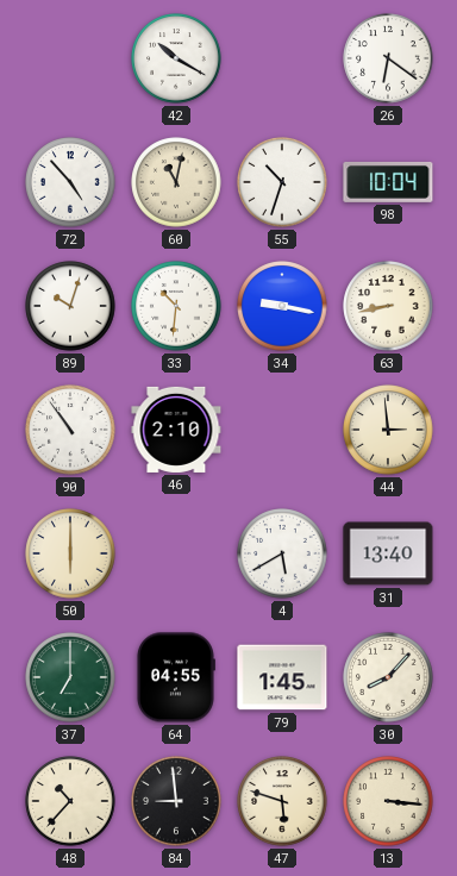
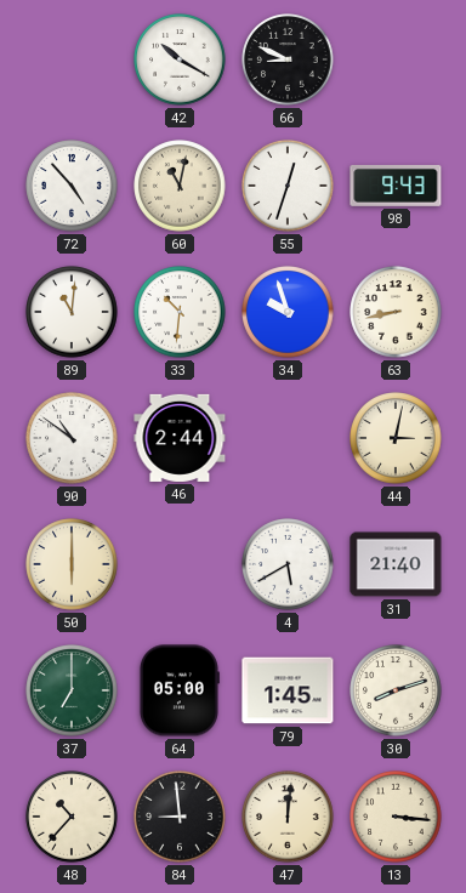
66: none -> 8:49 (288, 59)
26: 6:21 -> none (388, 58)
55: 10:33 -> 12:33 (288, 186)
98: 10:04 -> 9:43 (396, 186)
89: 10:03 -> 11:01 (72, 312)
34: 9:17 -> 9:57 (288, 312)
90: 10:54 -> 10:51 (72, 438)
46: 2:10 -> 2:44 (180, 438)
44: 2:59 -> 3:02 (396, 438)
31: 13:40 -> 21:40 (396, 564)
64: 04:55 -> 05:00 (178, 690)
30: 8:07 -> 8:12 (396, 690)
47: 5:48 -> 12:01 (288, 817)
